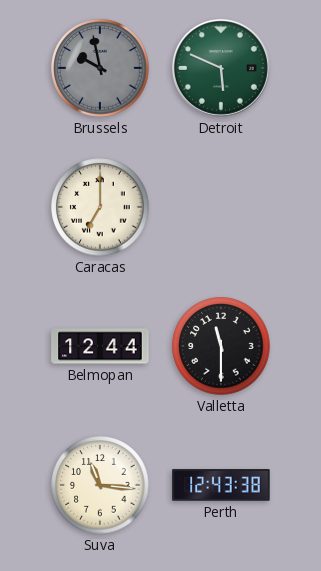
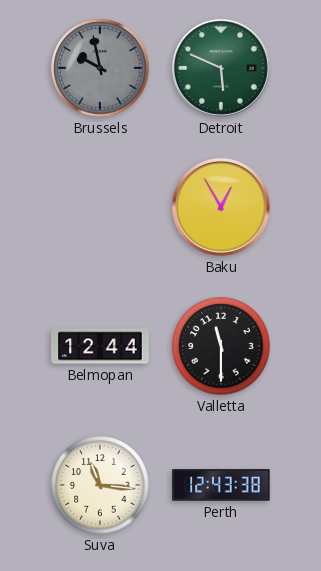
Caracas: 7:00 -> none (100, 207)
Baku: none -> 12:55 (221, 207)
